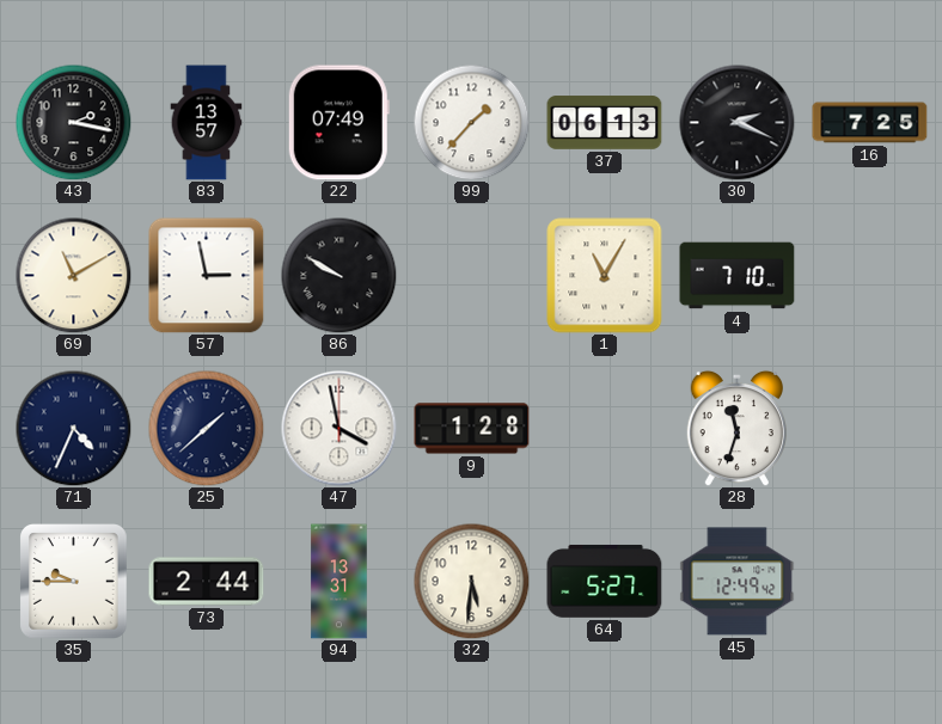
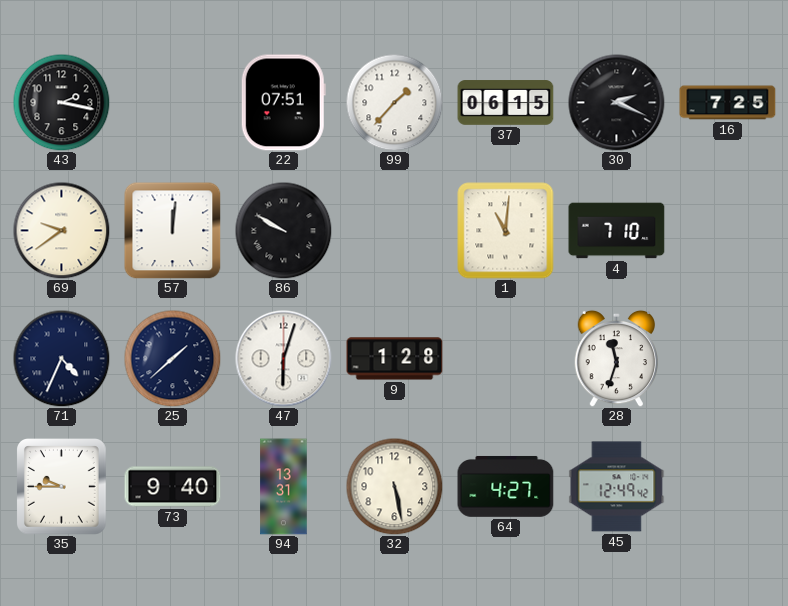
83: 13:57 -> none (207, 123)
22: 07:49 -> 07:51 (283, 103)
37: 06:13 -> 06:15 (506, 103)
69: 11:10 -> 9:39 (61, 230)
57: 2:58 -> 12:01 (173, 231)
1: 11:05 -> 11:01 (506, 231)
47: 3:58 -> 6:03 (284, 359)
73: 2:44 -> 9:40 (173, 487)
32: 5:31 -> 5:28 (394, 486)
64: 5:27 -> 4:27 (506, 487)
